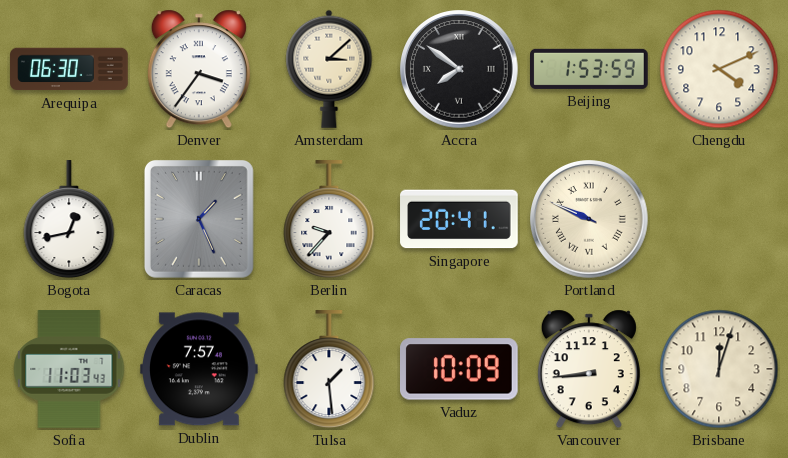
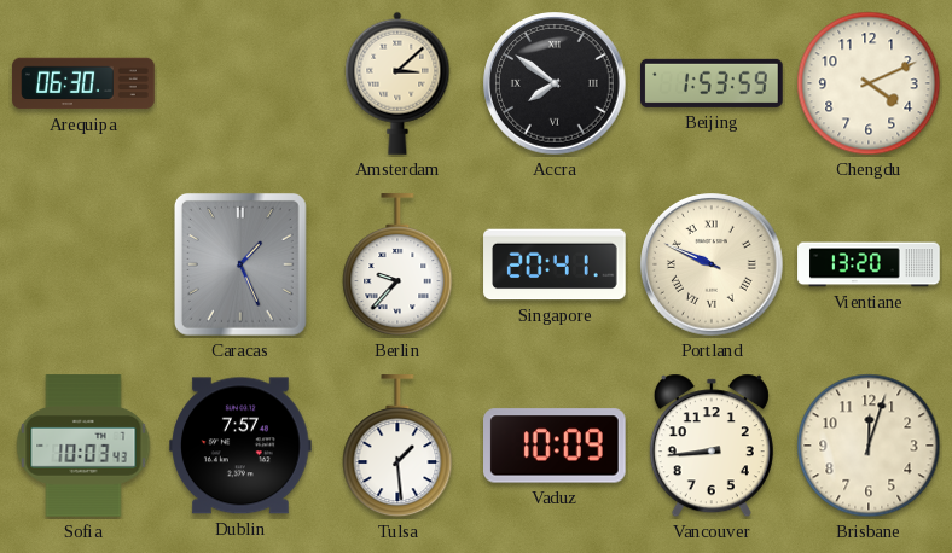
Denver: 3:36 -> none (199, 69)
Bogota: 12:43 -> none (69, 220)
Vientiane: none -> 13:20 (869, 264)
Sofia: 11:03 -> 10:03 (83, 446)
